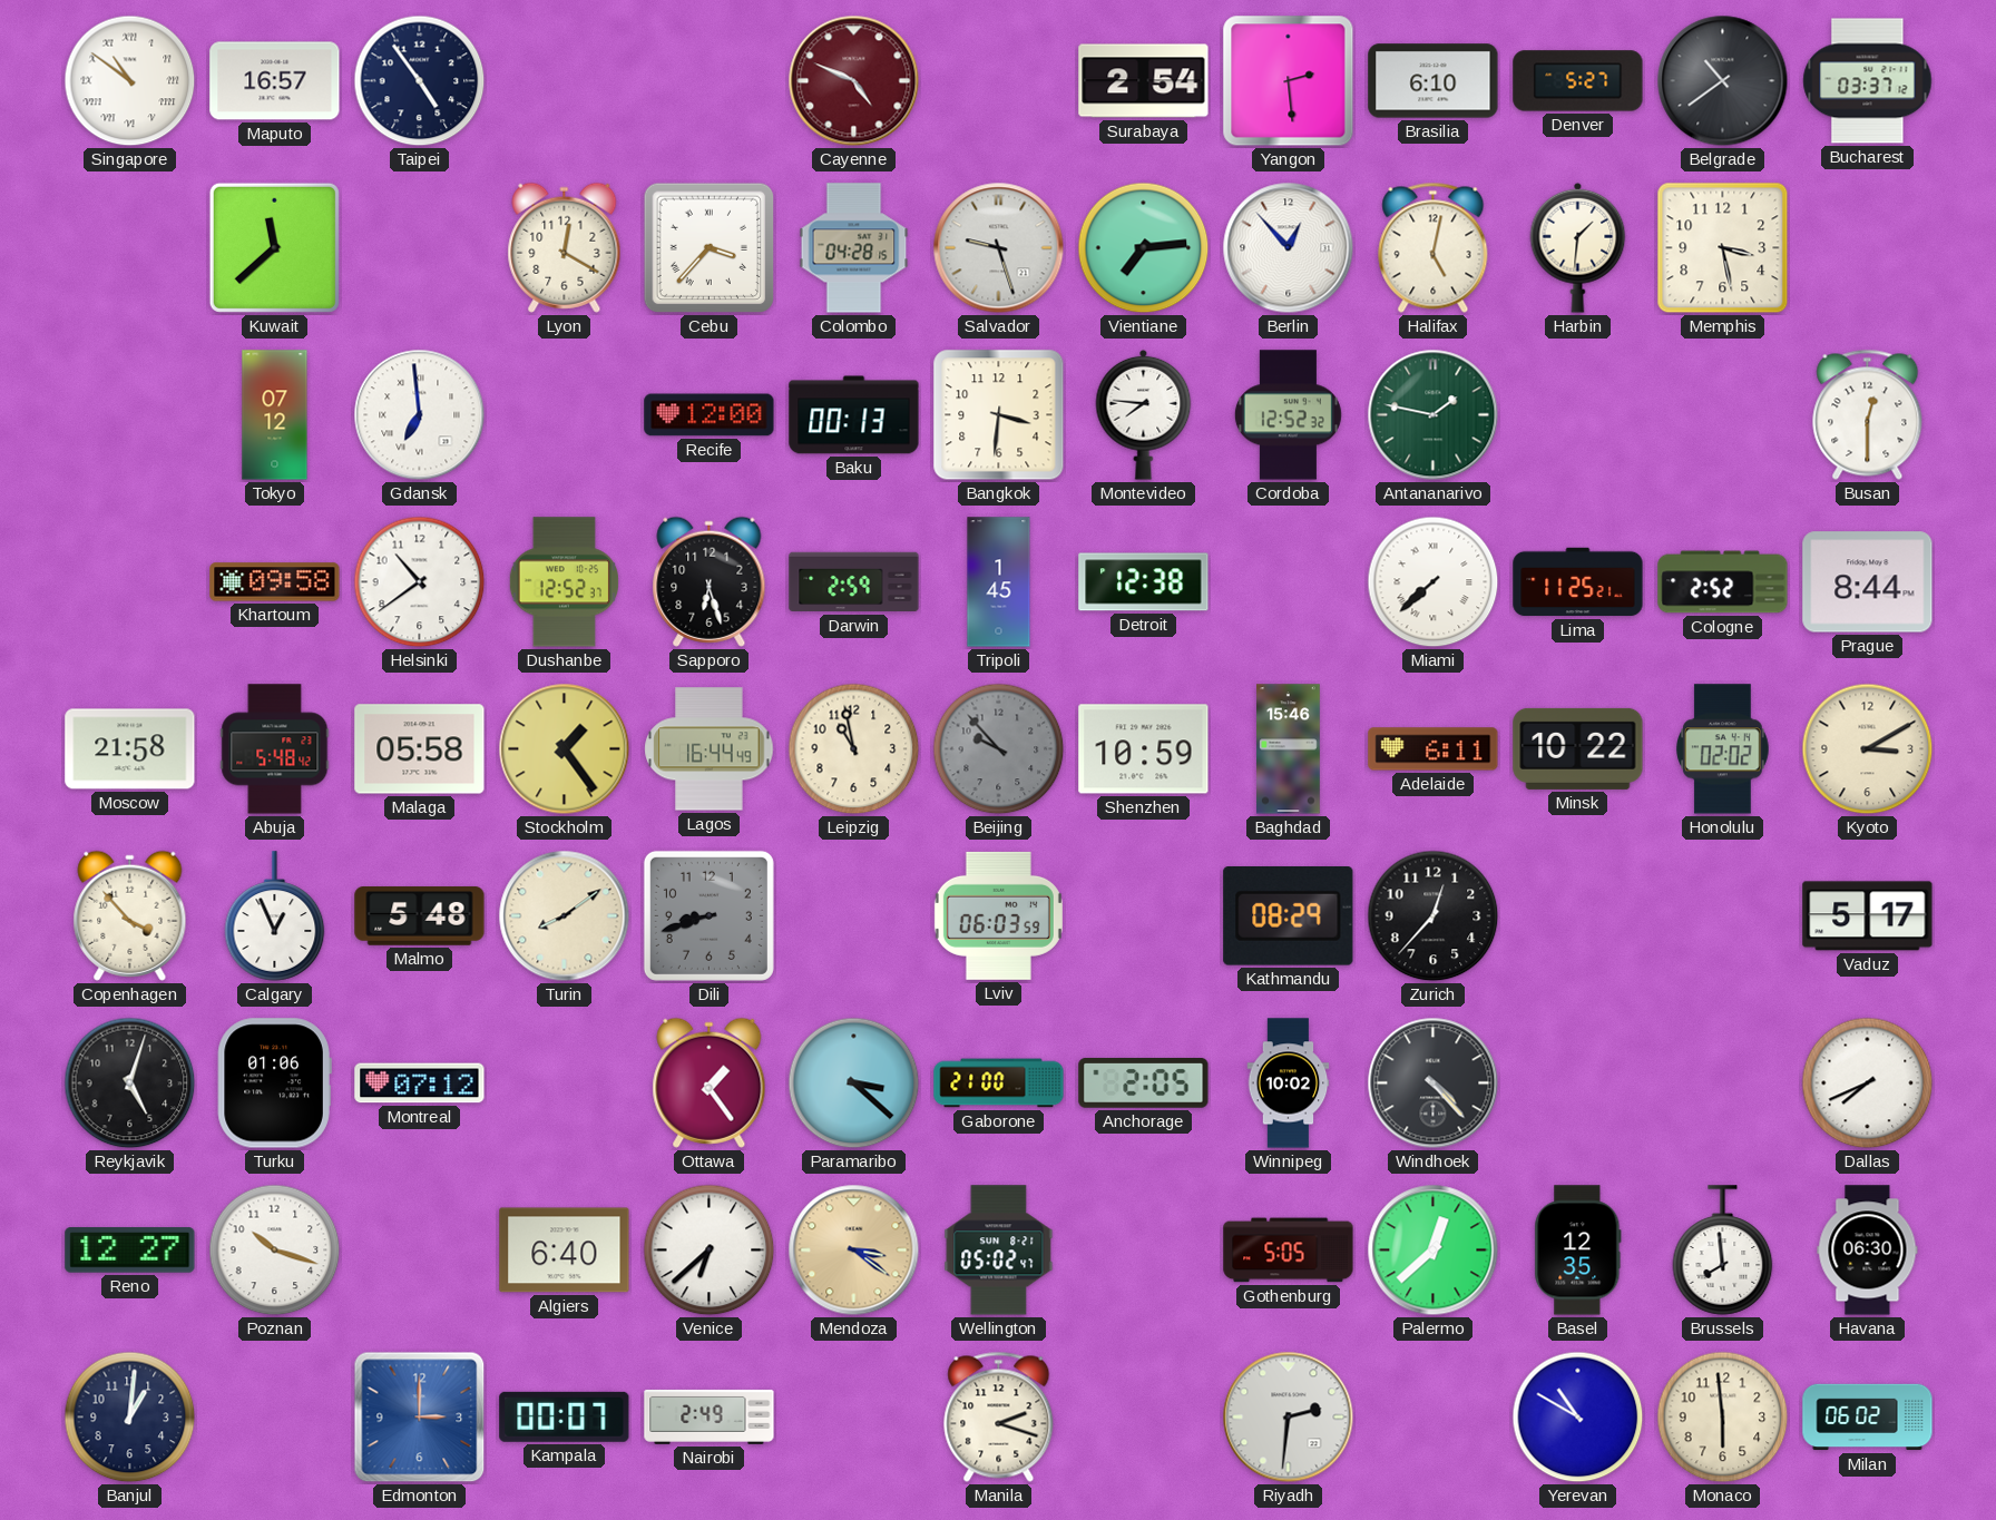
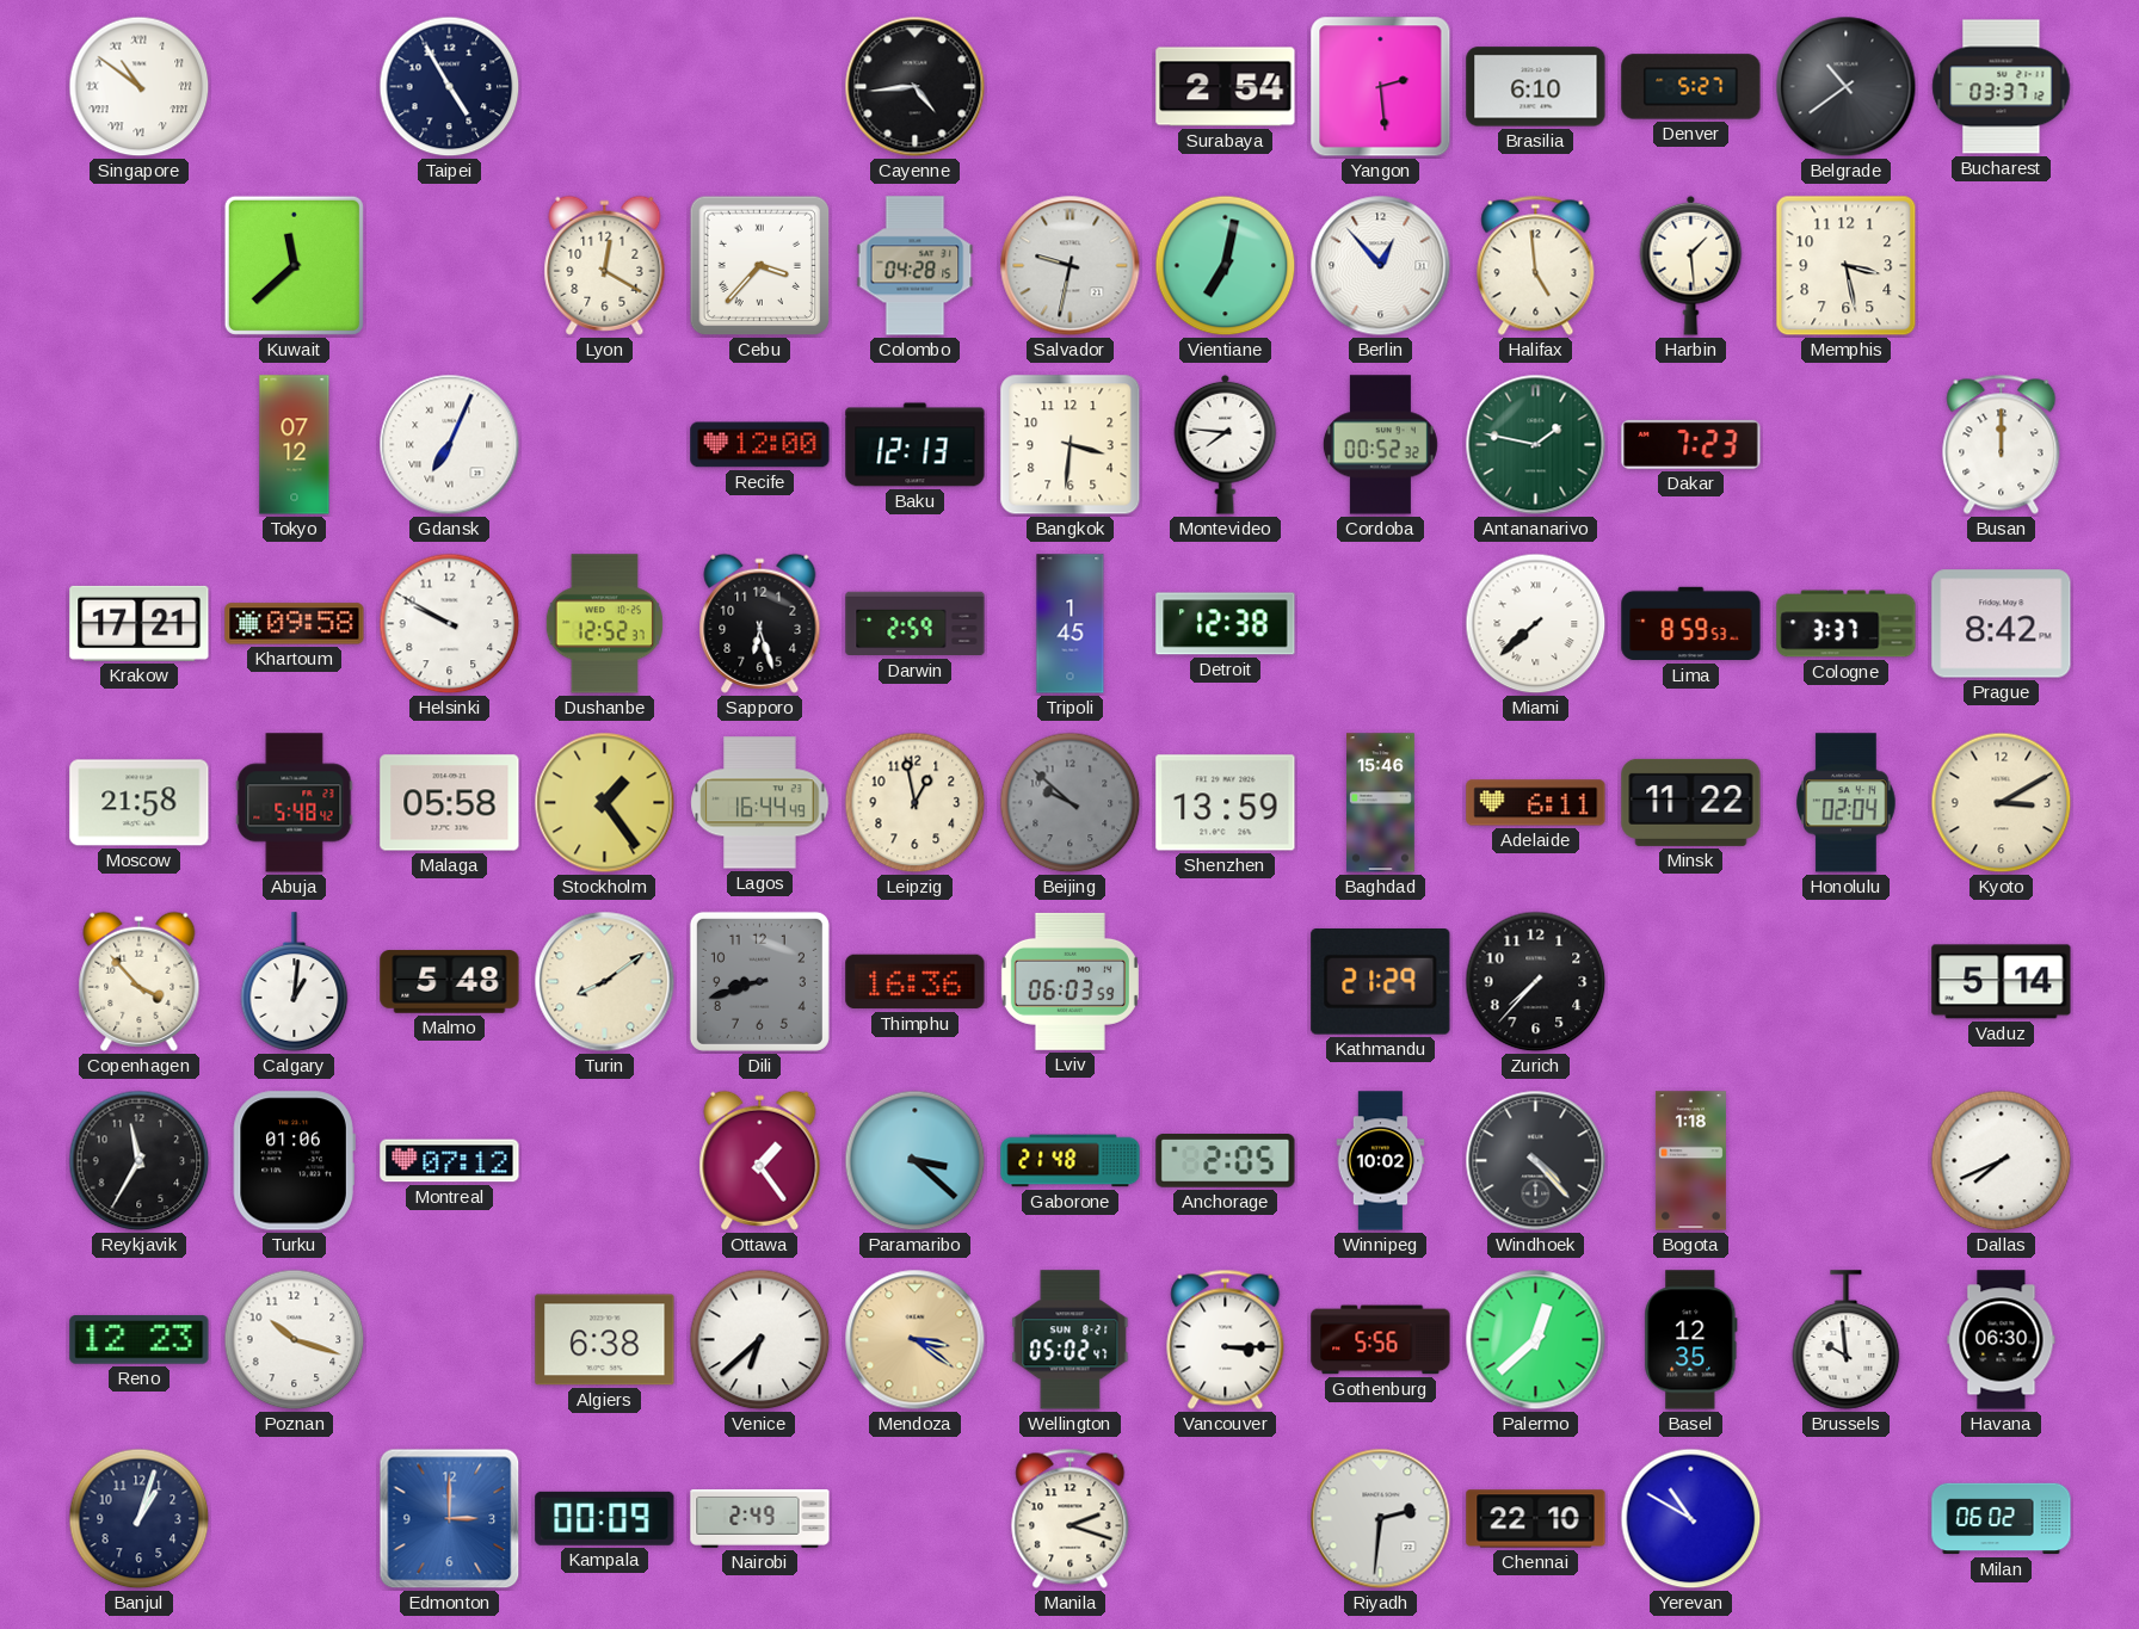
Maputo: 16:57 -> none (275, 81)
Taipei: 4:54 -> 4:55 (450, 87)
Cayenne: 4:49 -> 4:44 (916, 87)
Cayenne dial: burgundy -> black (916, 87)
Salvador: 9:27 -> 9:32 (1071, 266)
Vientiane: 7:14 -> 7:02 (1226, 266)
Halifax: 5:02 -> 4:59 (1536, 265)
Harbin: 1:31 -> 1:29 (1691, 265)
Gdansk: 6:59 -> 7:04 (450, 445)
Baku: 00:13 -> 12:13 (916, 445)
Cordoba: 12:52 -> 00:52 (1380, 445)
Dakar: none -> 7:23 (1691, 444)
Busan: 12:30 -> 12:00 (2002, 444)
Krakow: none -> 17:21 (140, 623)
Helsinki: 10:39 -> 9:50 (450, 624)
Lima: 11:25 -> 8:59 (1691, 624)
Cologne: 2:52 -> 3:37 (1847, 624)
Prague: 8:44 -> 8:42 (2002, 624)
Leipzig: 10:58 -> 12:58 (916, 803)
Beijing: 9:53 -> 9:52 (1071, 803)
Shenzhen: 10:59 -> 13:59 (1226, 803)
Minsk: 10:22 -> 11:22 (1691, 802)
Honolulu: 02:02 -> 02:04 (1847, 803)
Calgary: 12:56 -> 1:01 (295, 982)
Thimphu: none -> 16:36 (916, 982)
Kathmandu: 08:29 -> 21:29 (1381, 982)
Zurich: 12:37 -> 7:37 (1536, 982)
Vaduz: 5:17 -> 5:14 (2002, 982)
Reykjavik: 5:03 -> 11:35 (140, 1161)
Gaborone: 21:00 -> 21:48 (1071, 1161)
Bogota: none -> 1:18 (1690, 1161)
Reno: 12:27 -> 12:23 (140, 1340)
Algiers: 6:40 -> 6:38 (605, 1340)
Vancouver: none -> 3:15 (1226, 1339)
Gothenburg: 5:05 -> 5:56 (1381, 1340)
Brussels: 7:59 -> 9:59 (1847, 1340)
Banjul: 1:01 -> 1:03 (140, 1519)
Kampala: 00:07 -> 00:09 (605, 1518)
Chennai: none -> 22:10 (1536, 1519)
Monaco: 5:59 -> none (1723, 1418)
